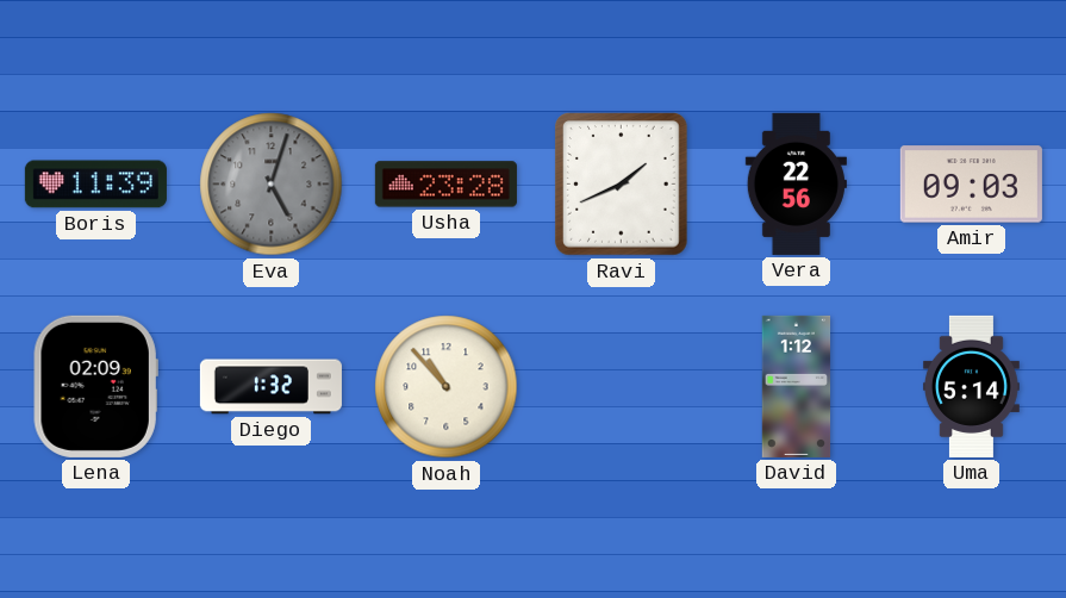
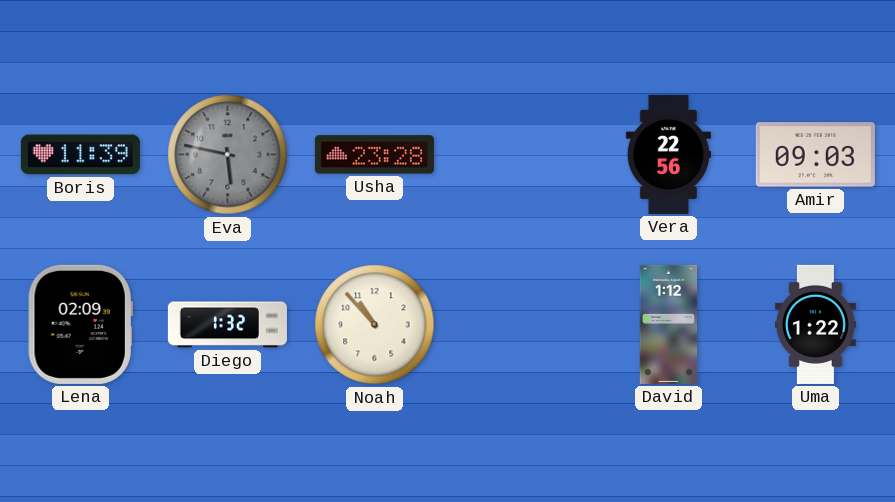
Eva: 5:03 -> 5:47 (228, 155)
Ravi: 1:41 -> none (622, 185)
Uma: 5:14 -> 1:22 (815, 324)
